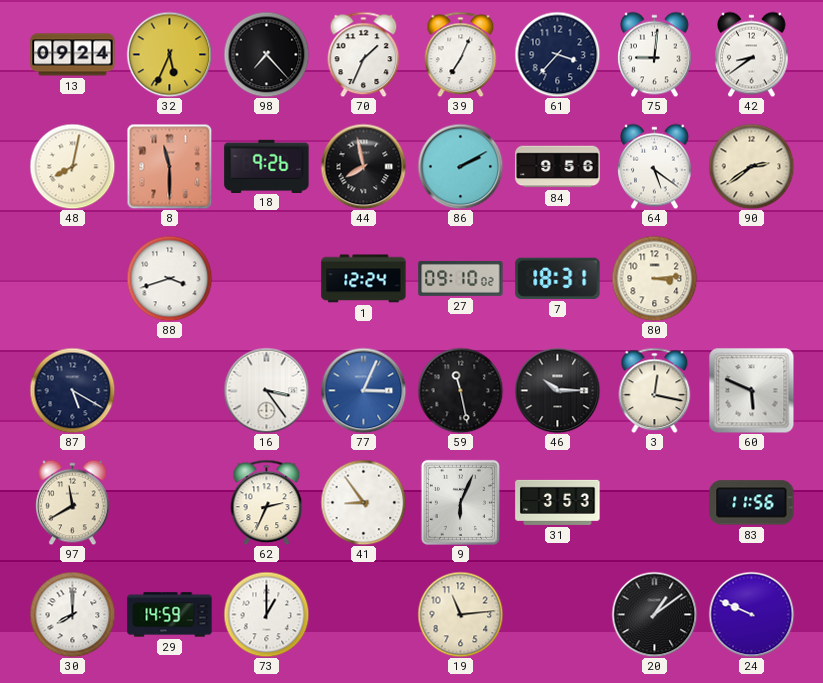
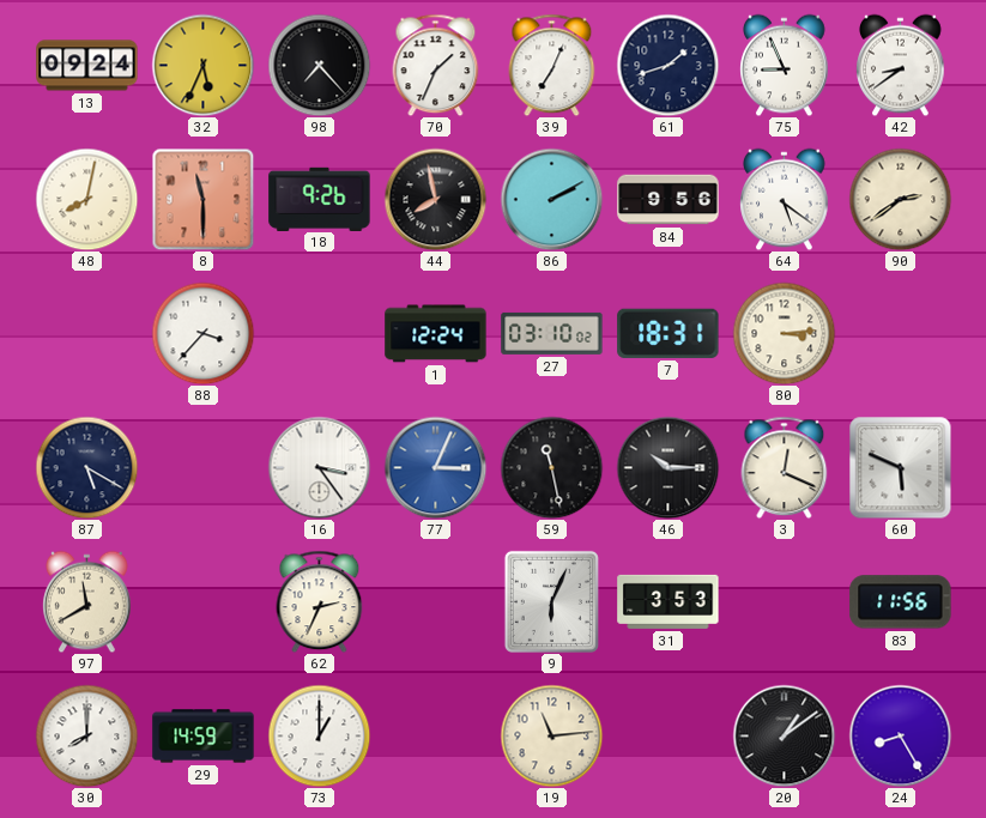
61: 3:37 -> 1:42 (667, 65)
75: 9:01 -> 8:56 (785, 65)
88: 3:42 -> 3:37 (202, 333)
27: 09:10 -> 03:10 (552, 333)
3: 12:17 -> 12:19 (785, 467)
41: 8:54 -> none (363, 502)
24: 9:49 -> 8:25 (900, 735)
